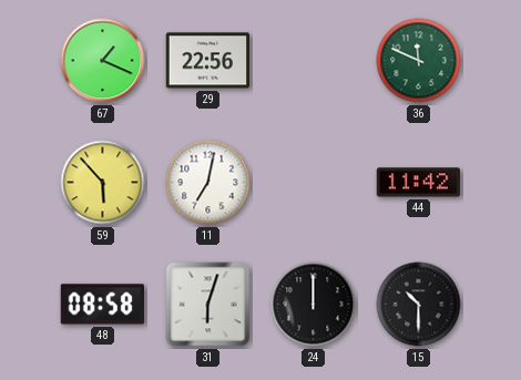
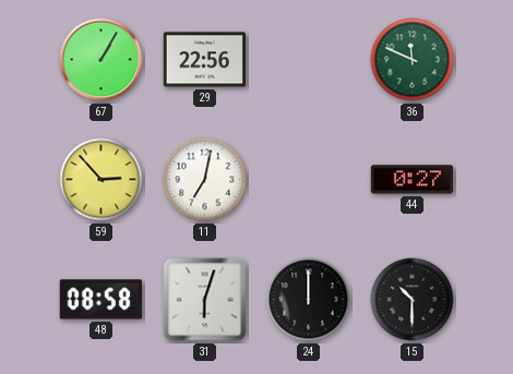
67: 1:19 -> 1:05 (102, 60)
59: 5:53 -> 2:53 (102, 180)
44: 11:42 -> 0:27 (413, 180)
